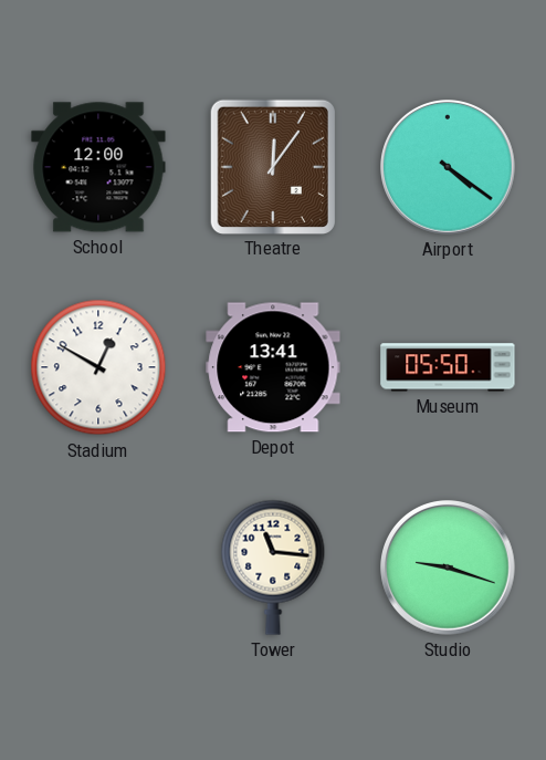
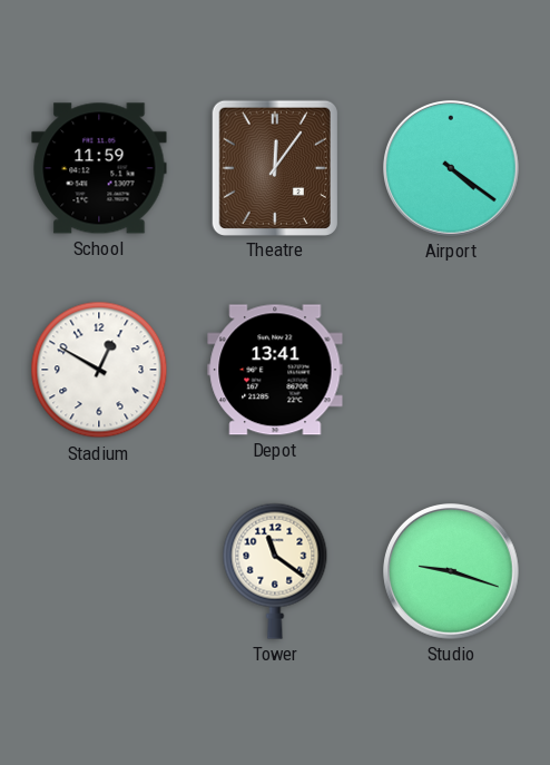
School: 12:00 -> 11:59 (99, 168)
Museum: 05:50 -> none (448, 367)
Tower: 11:16 -> 11:21 (275, 571)
